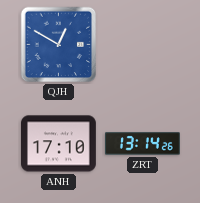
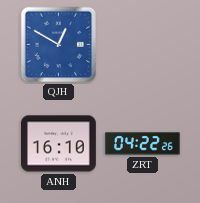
ANH: 17:10 -> 16:10 (59, 144)
ZRT: 13:14 -> 04:22 (143, 144)
